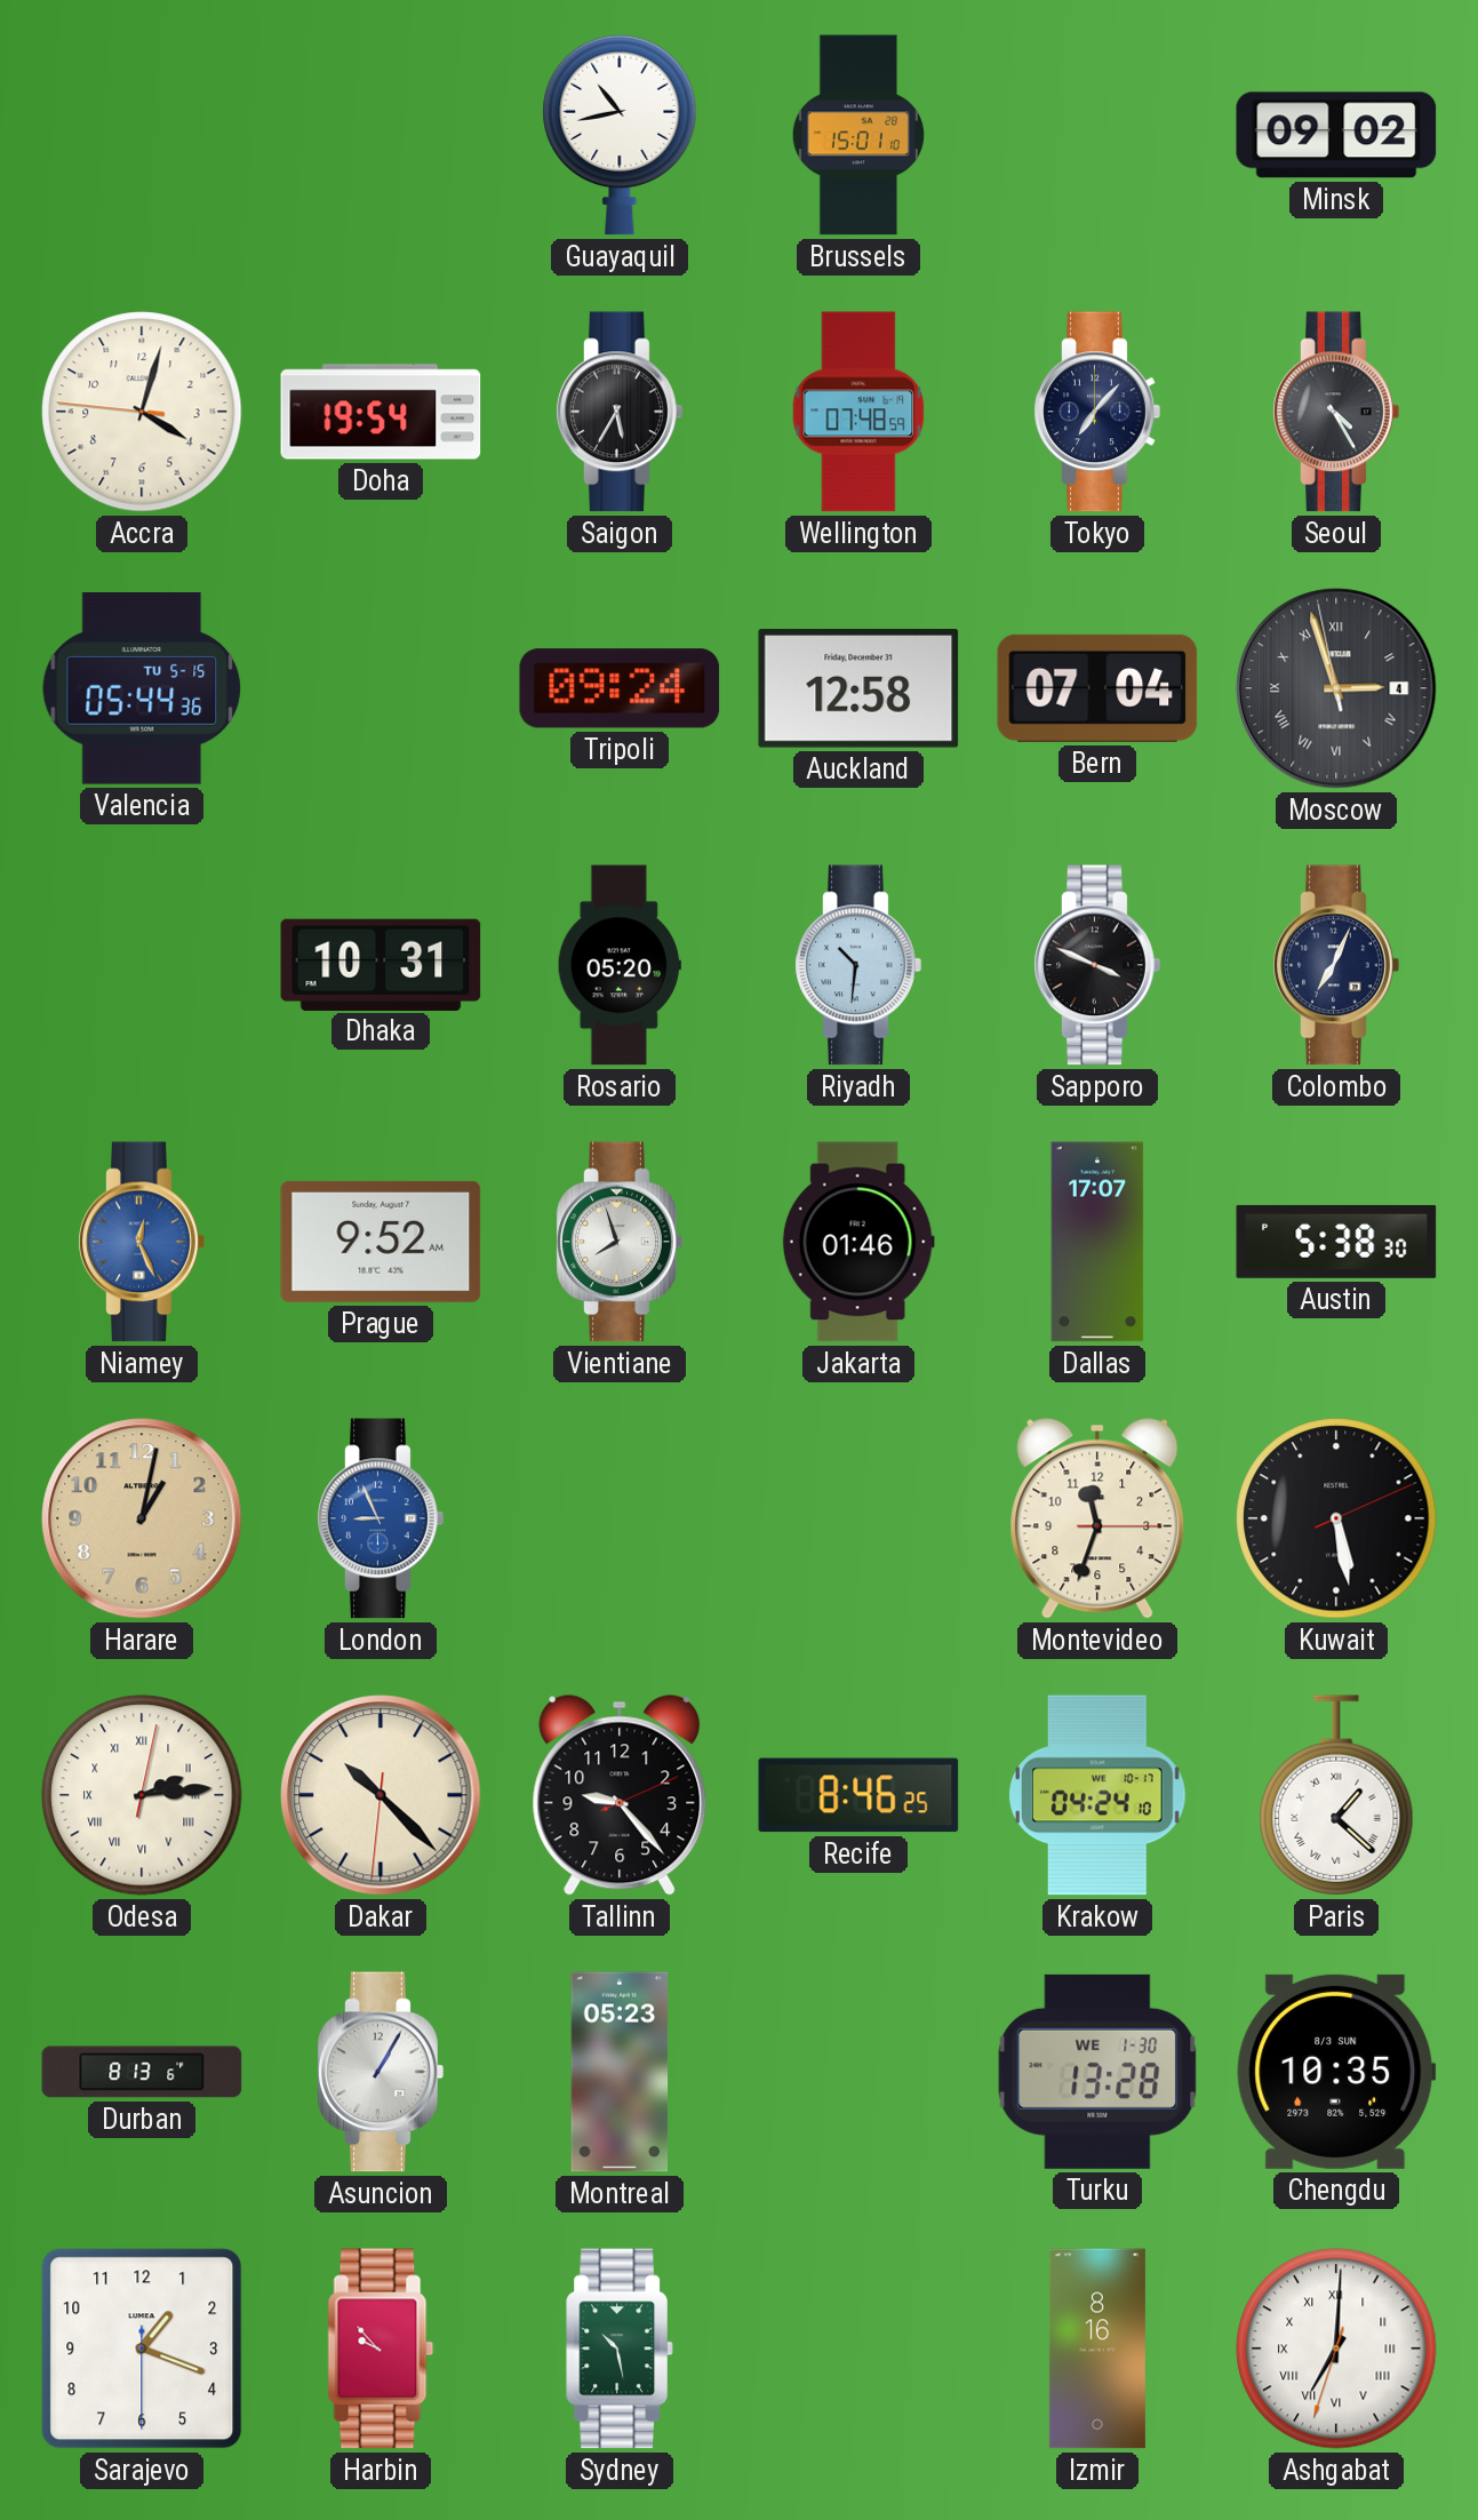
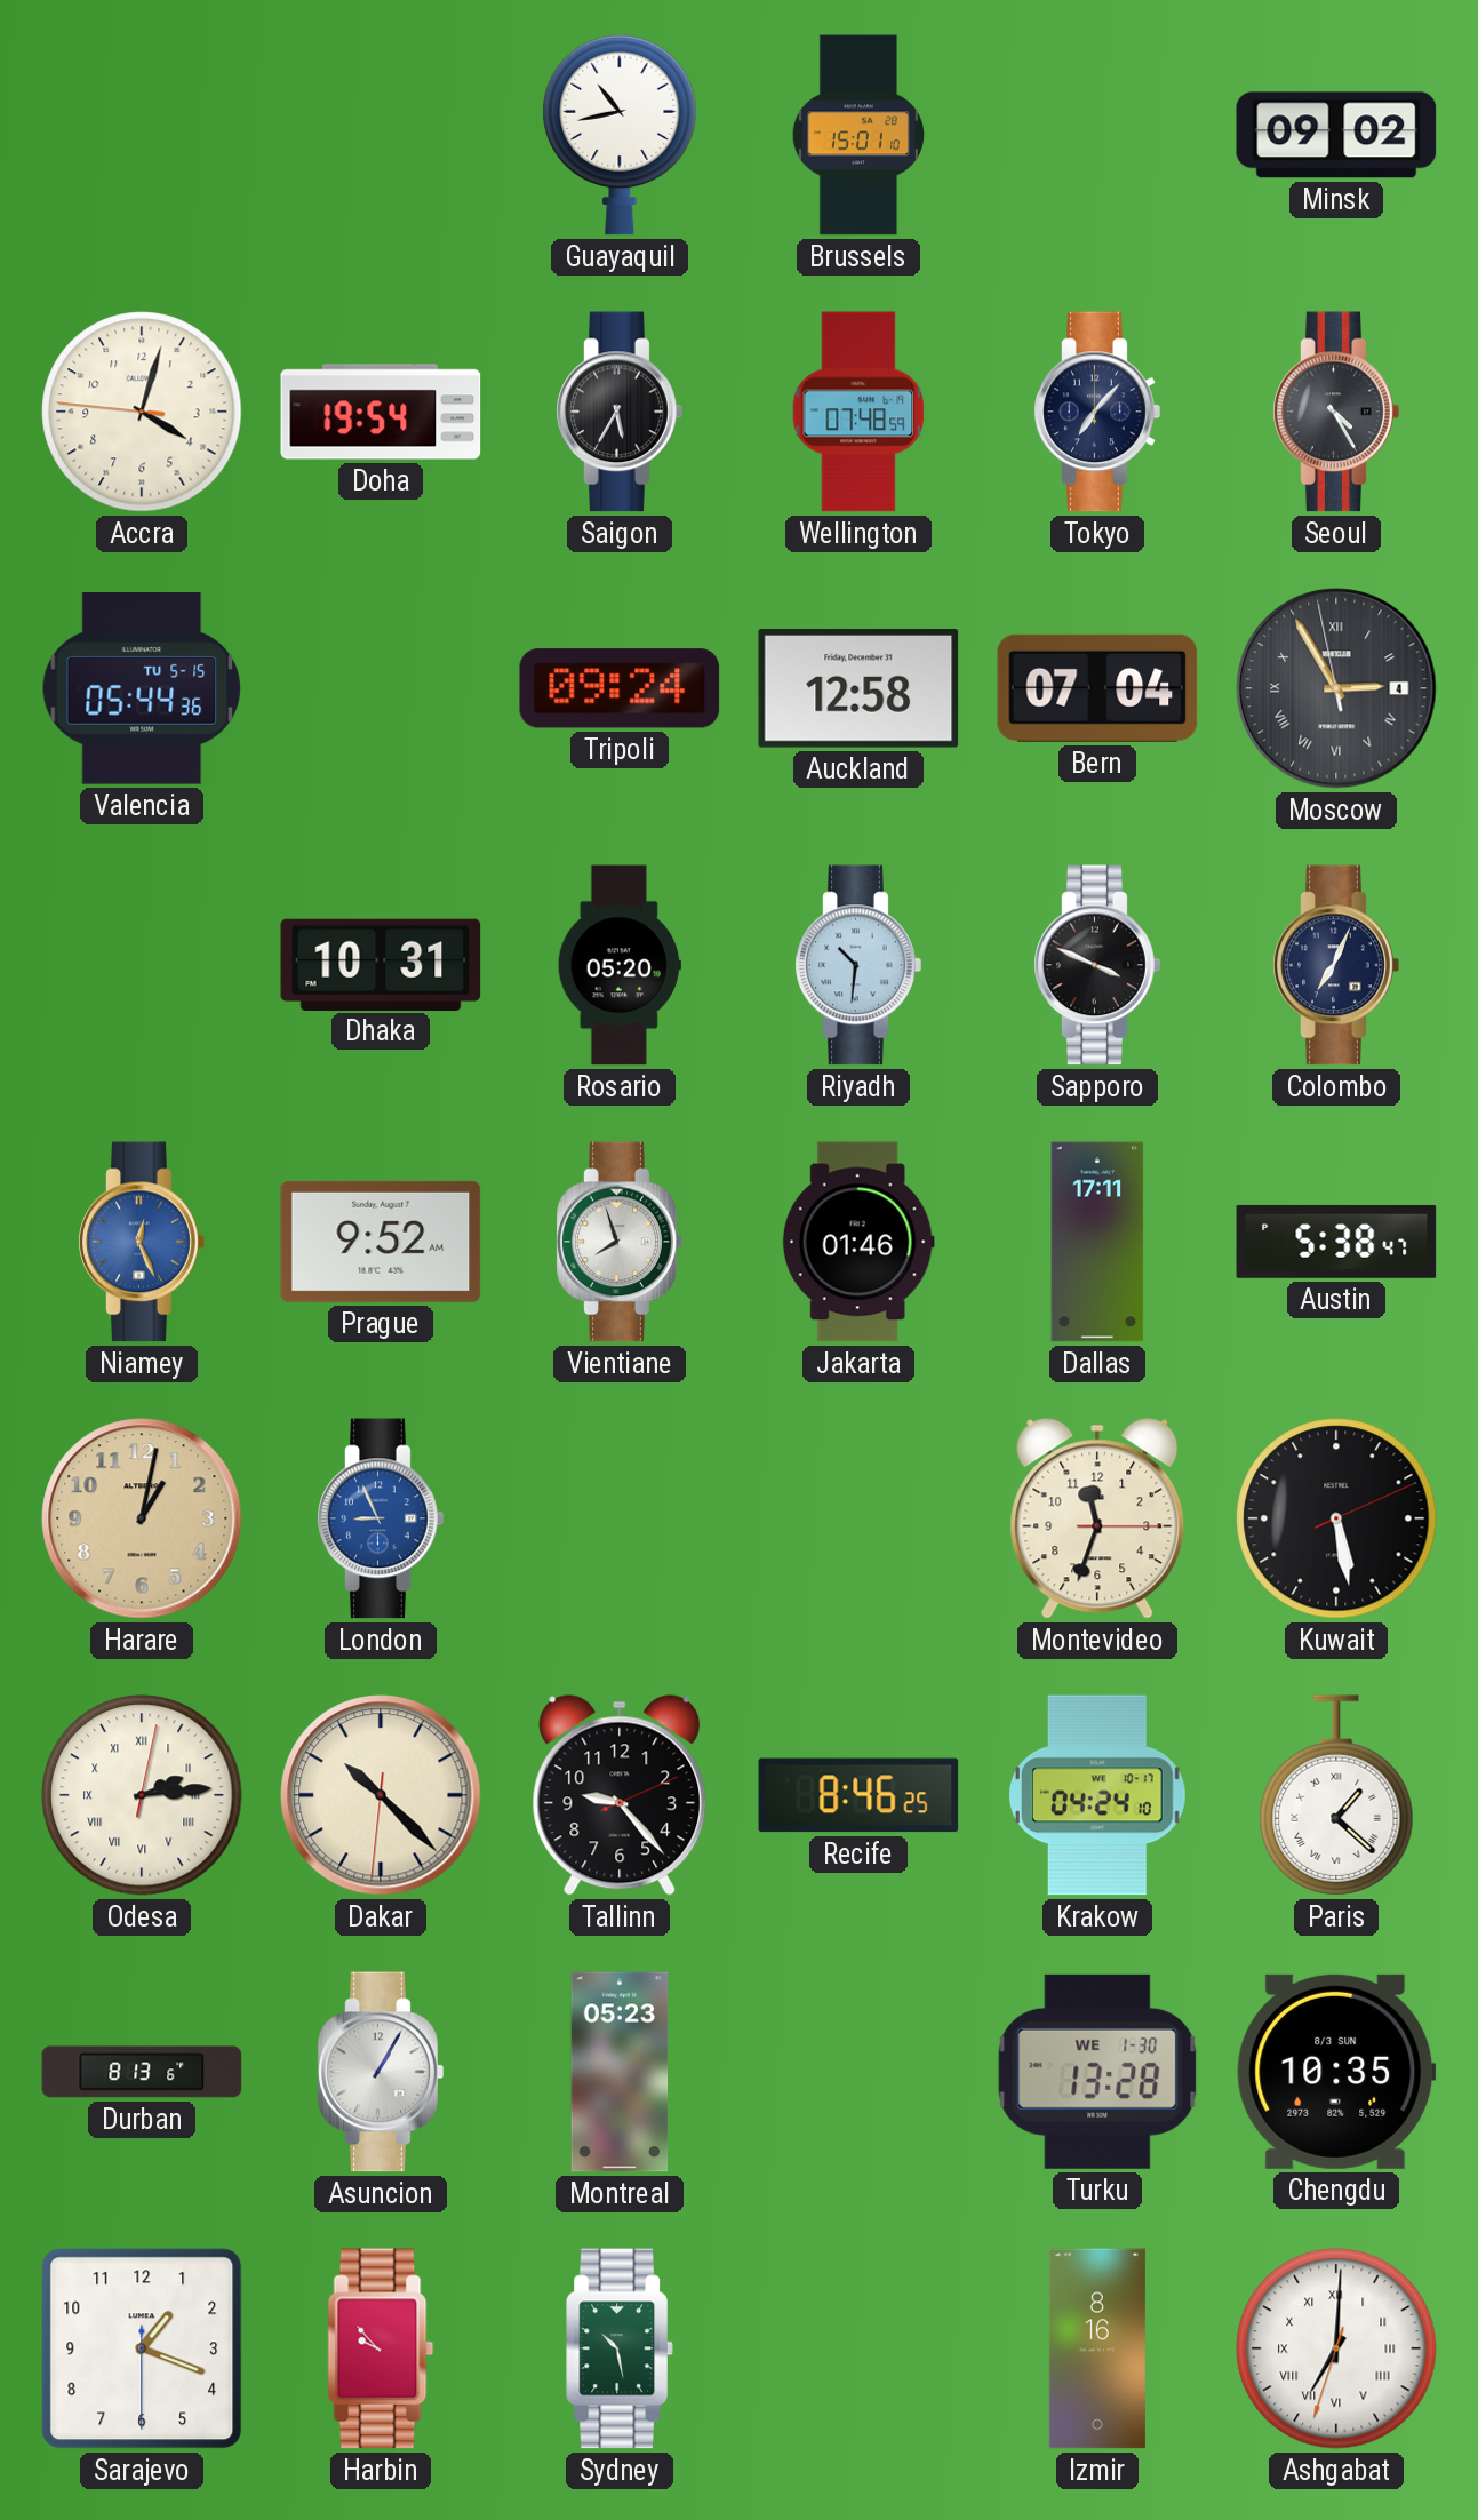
Moscow: 2:56 -> 2:54 (1336, 688)
Dallas: 17:07 -> 17:11 (1097, 1242)
Austin: 5:38:30 -> 5:38:47 (1336, 1242)
